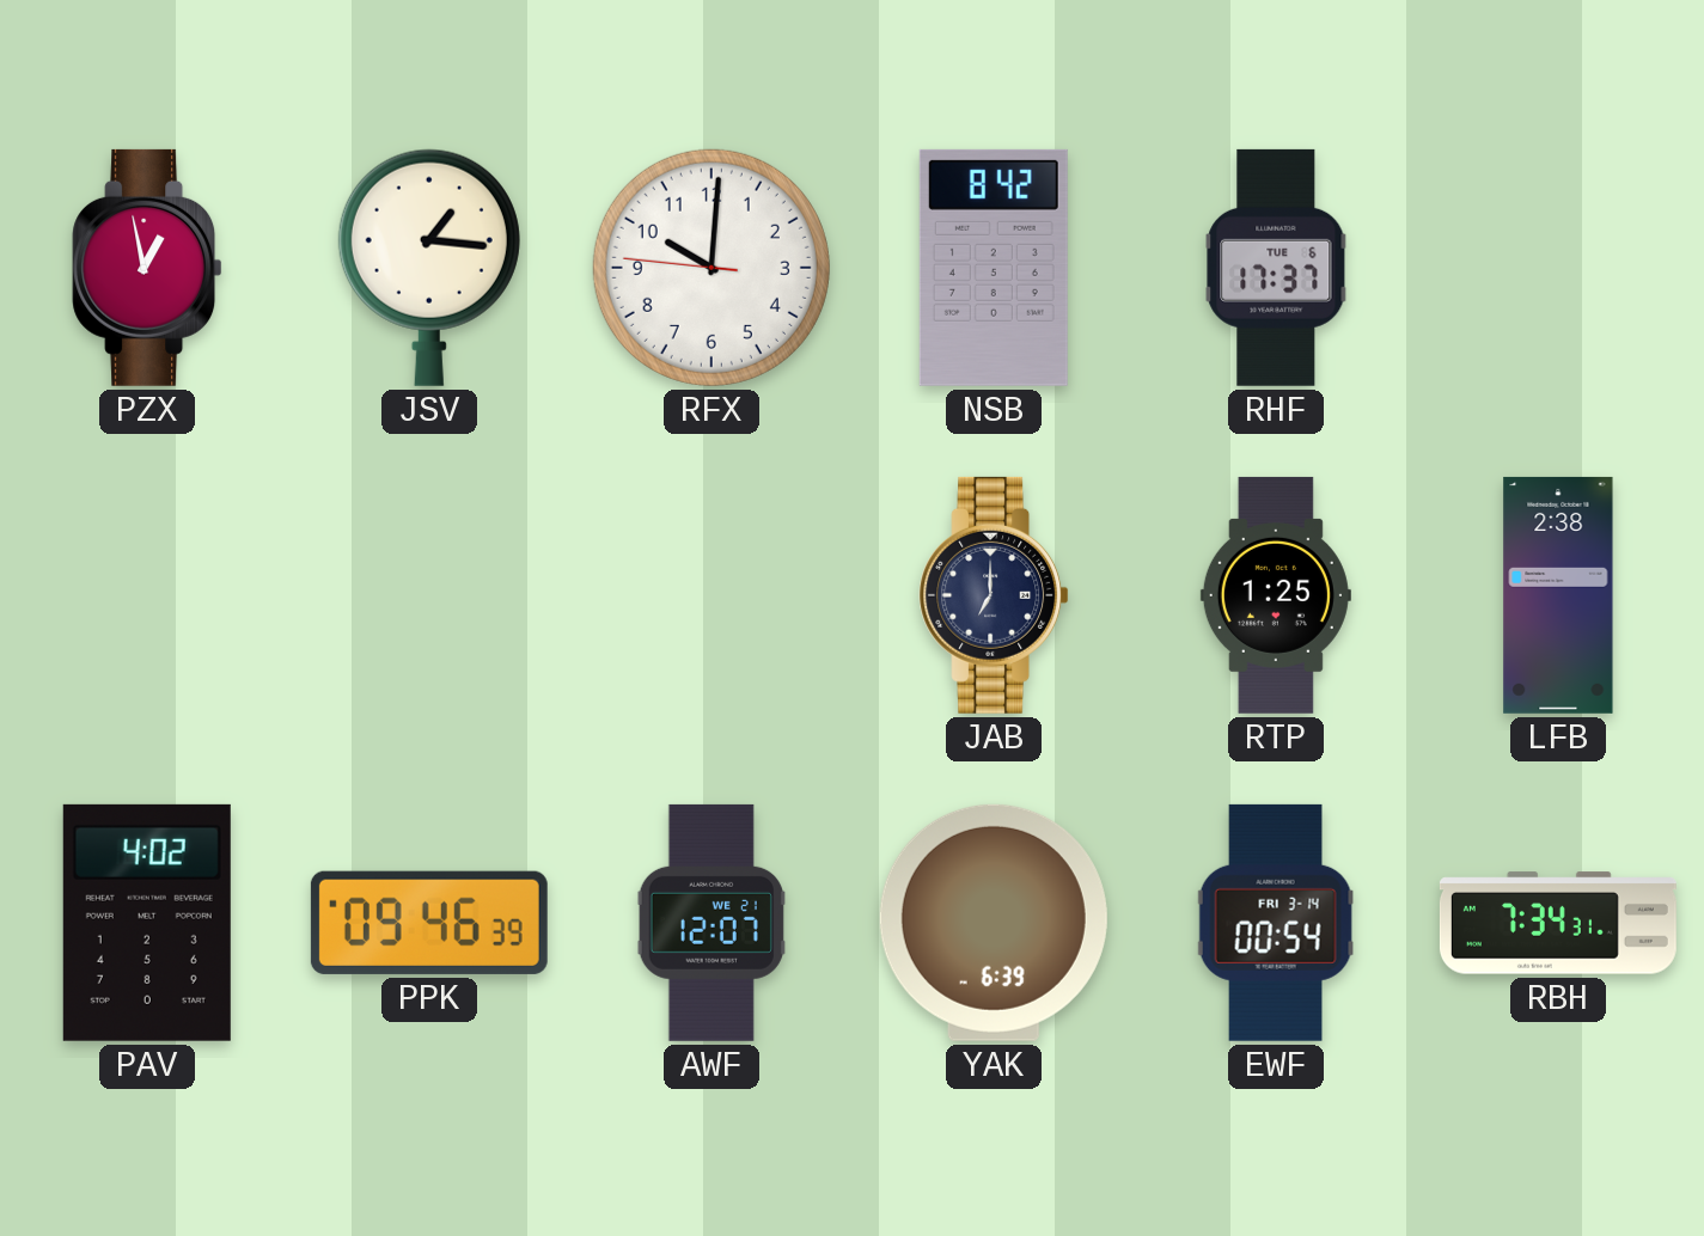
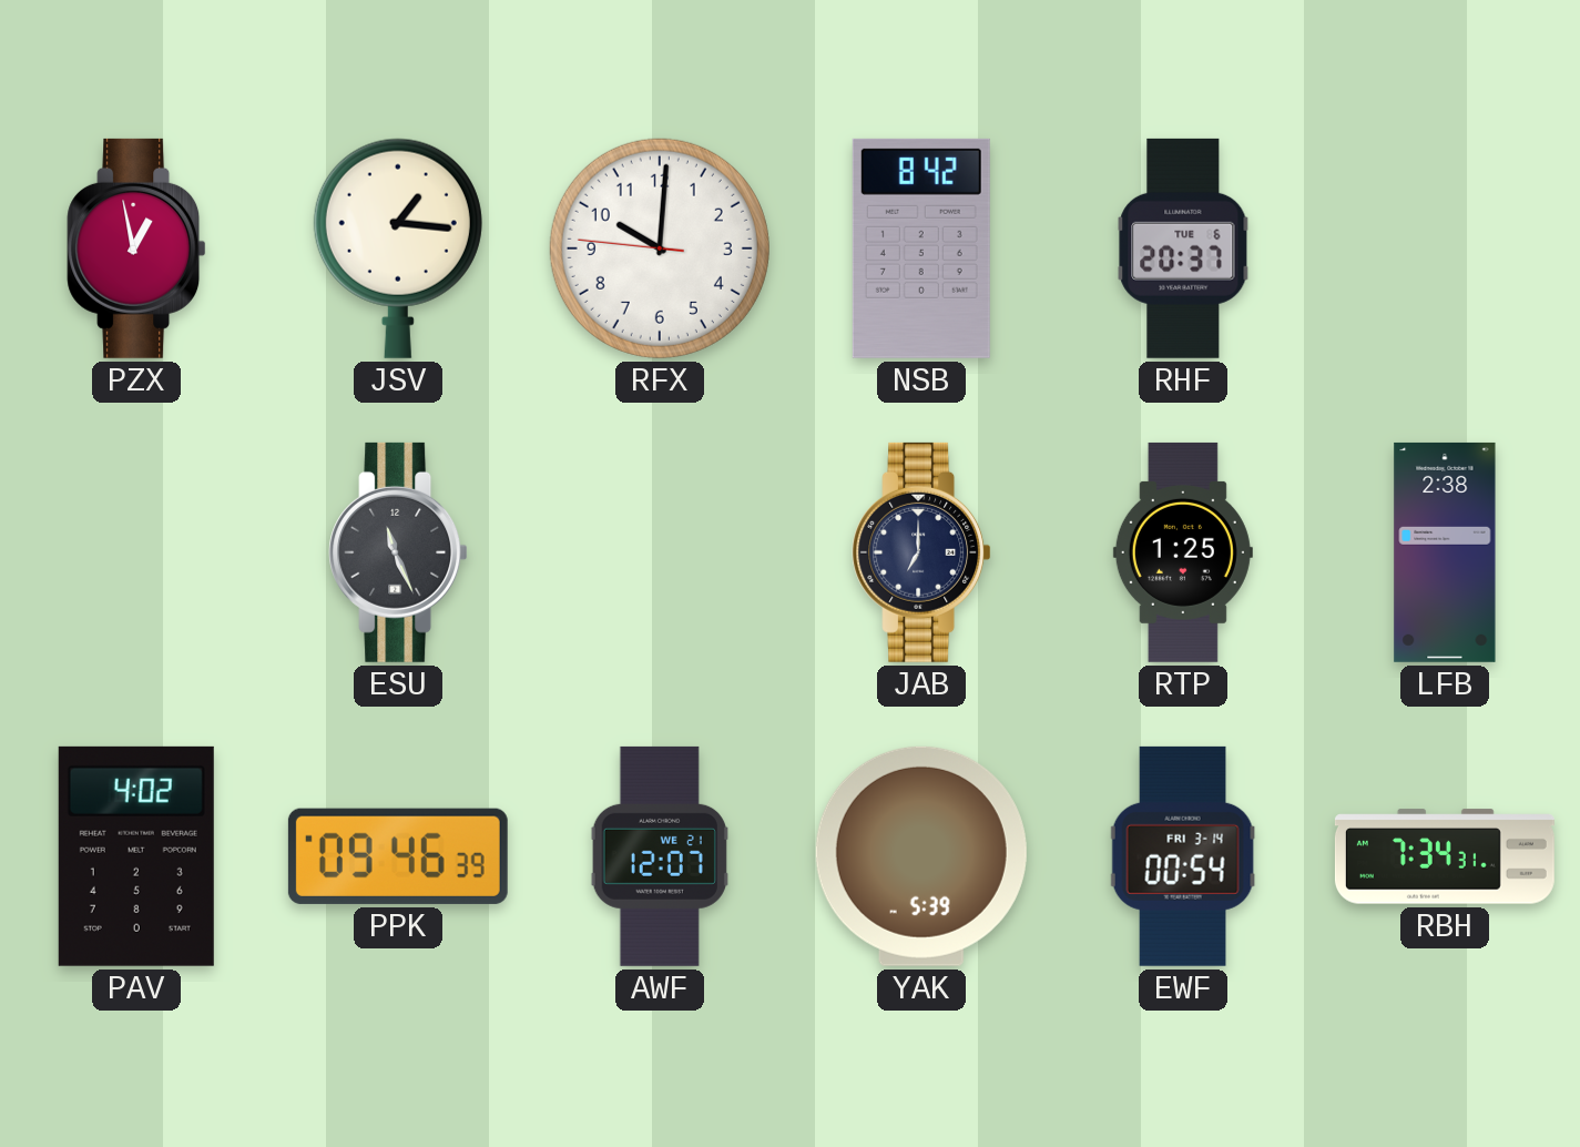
RHF: 17:37 -> 20:37 (1183, 248)
ESU: none -> 11:26 (398, 552)
YAK: 6:39 -> 5:39 (921, 856)
